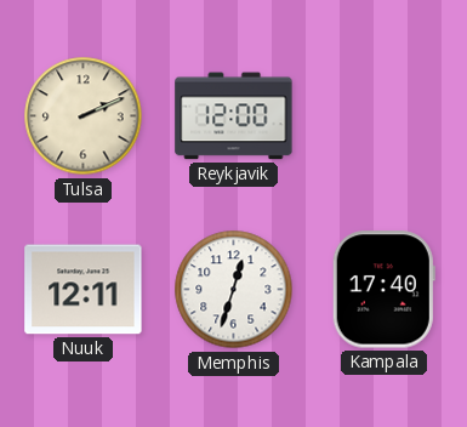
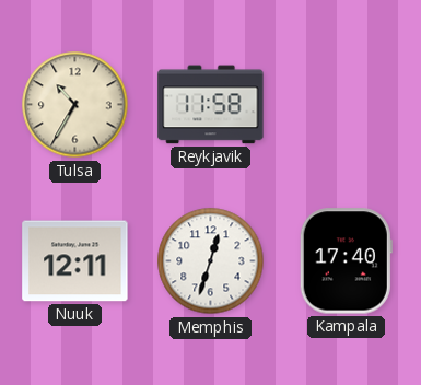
Tulsa: 2:11 -> 10:35 (75, 105)
Reykjavik: 12:00 -> 11:58 (211, 105)
